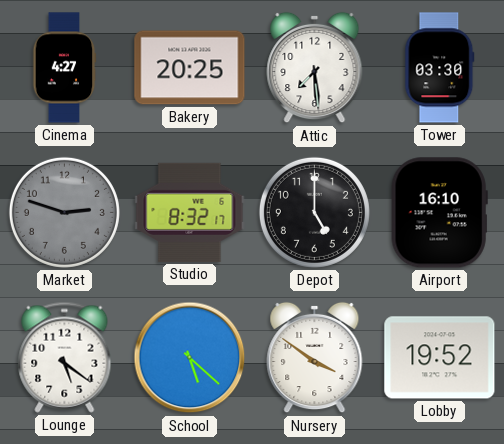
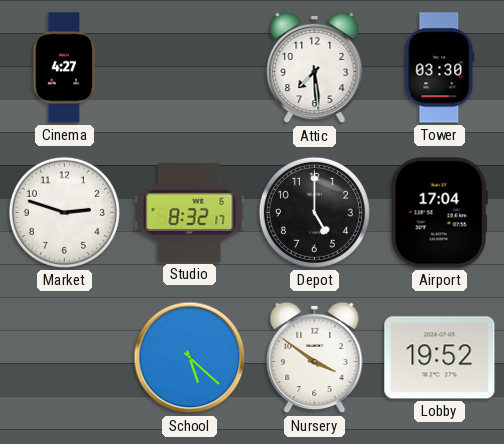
Bakery: 20:25 -> none (190, 68)
Market dial: grey -> white (64, 212)
Airport: 16:10 -> 17:04 (439, 213)
Lounge: 5:21 -> none (65, 357)
